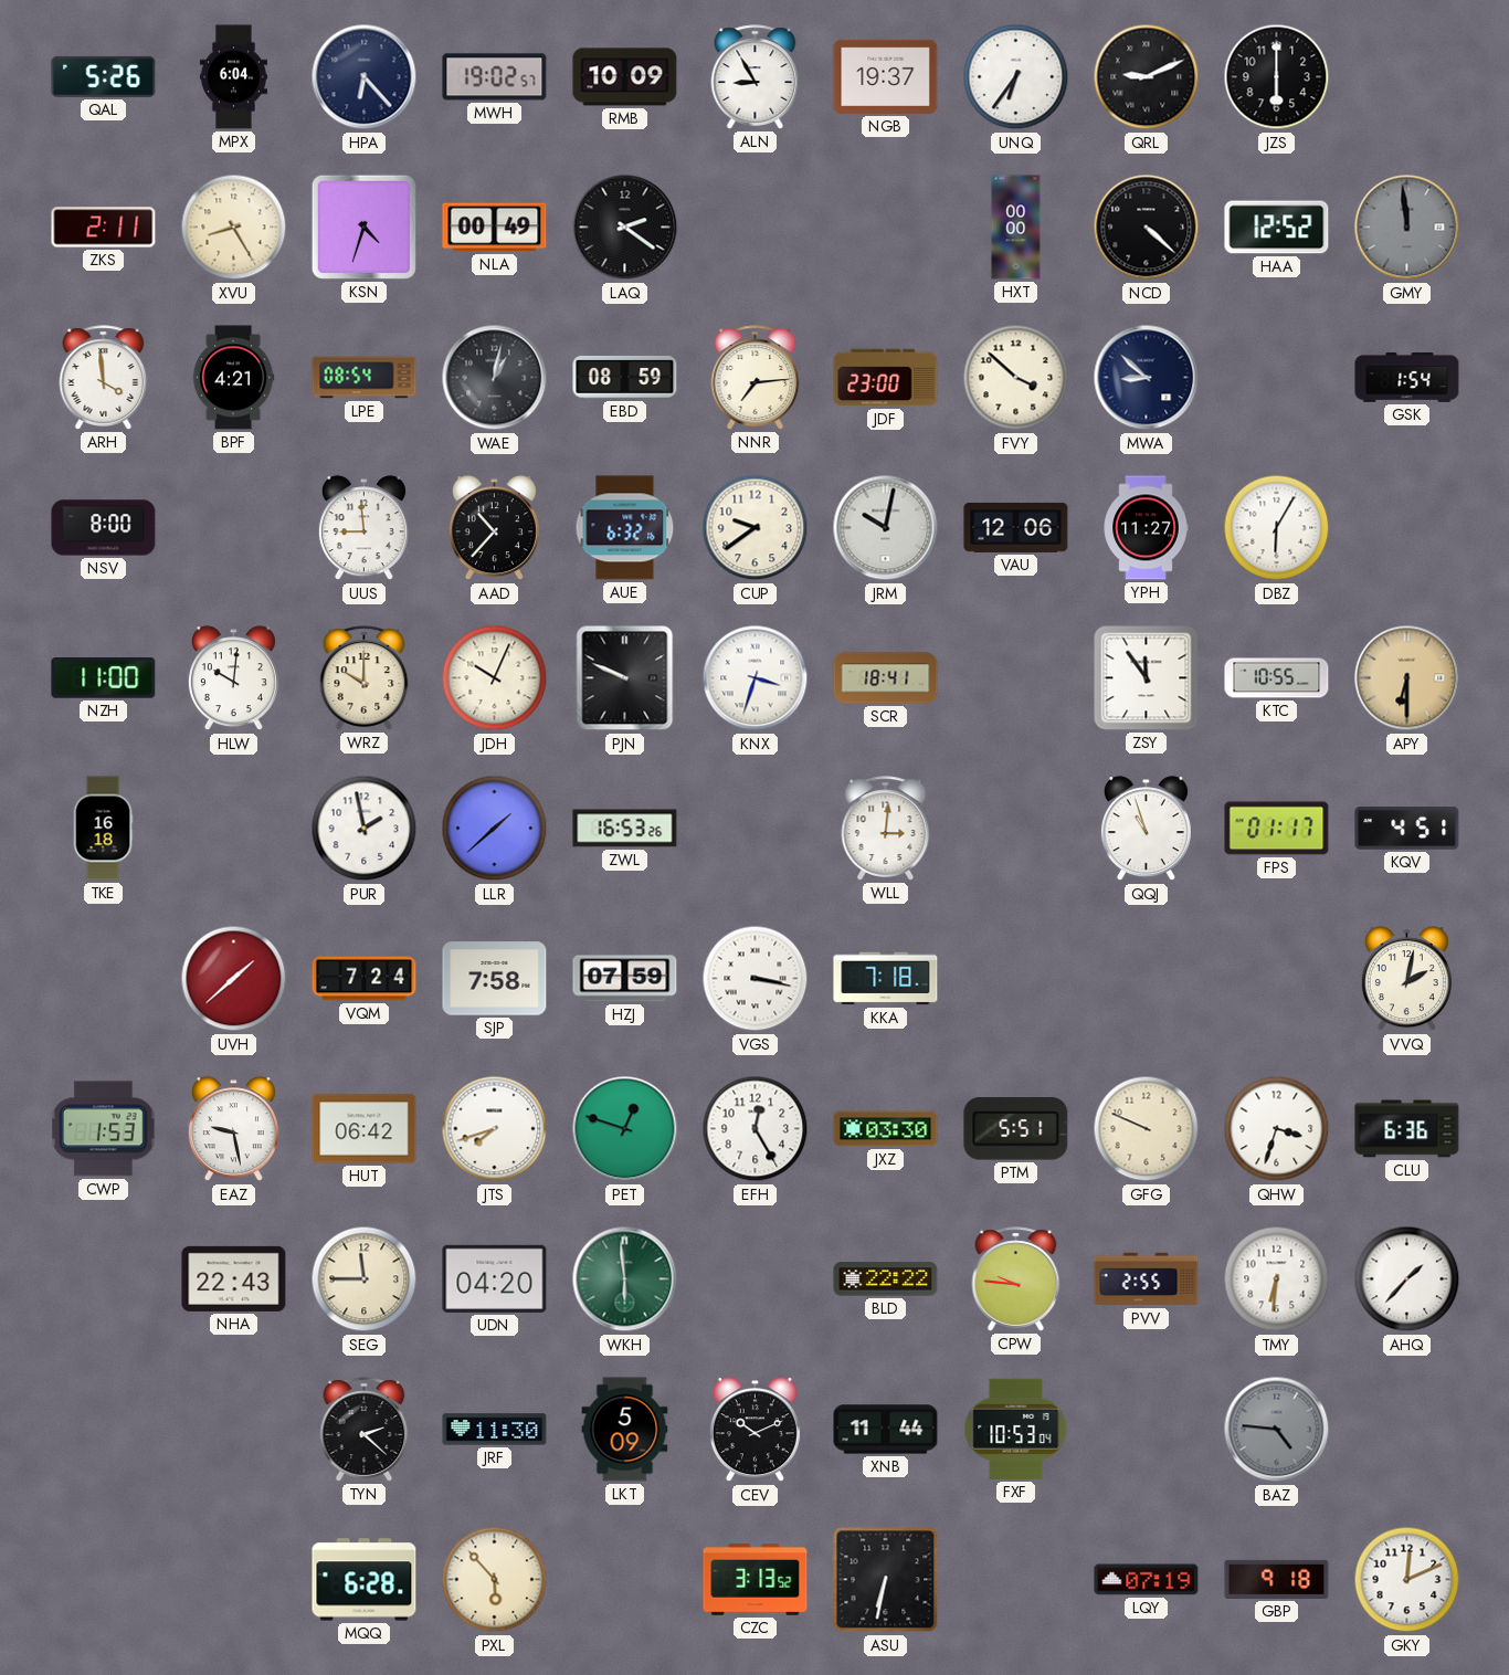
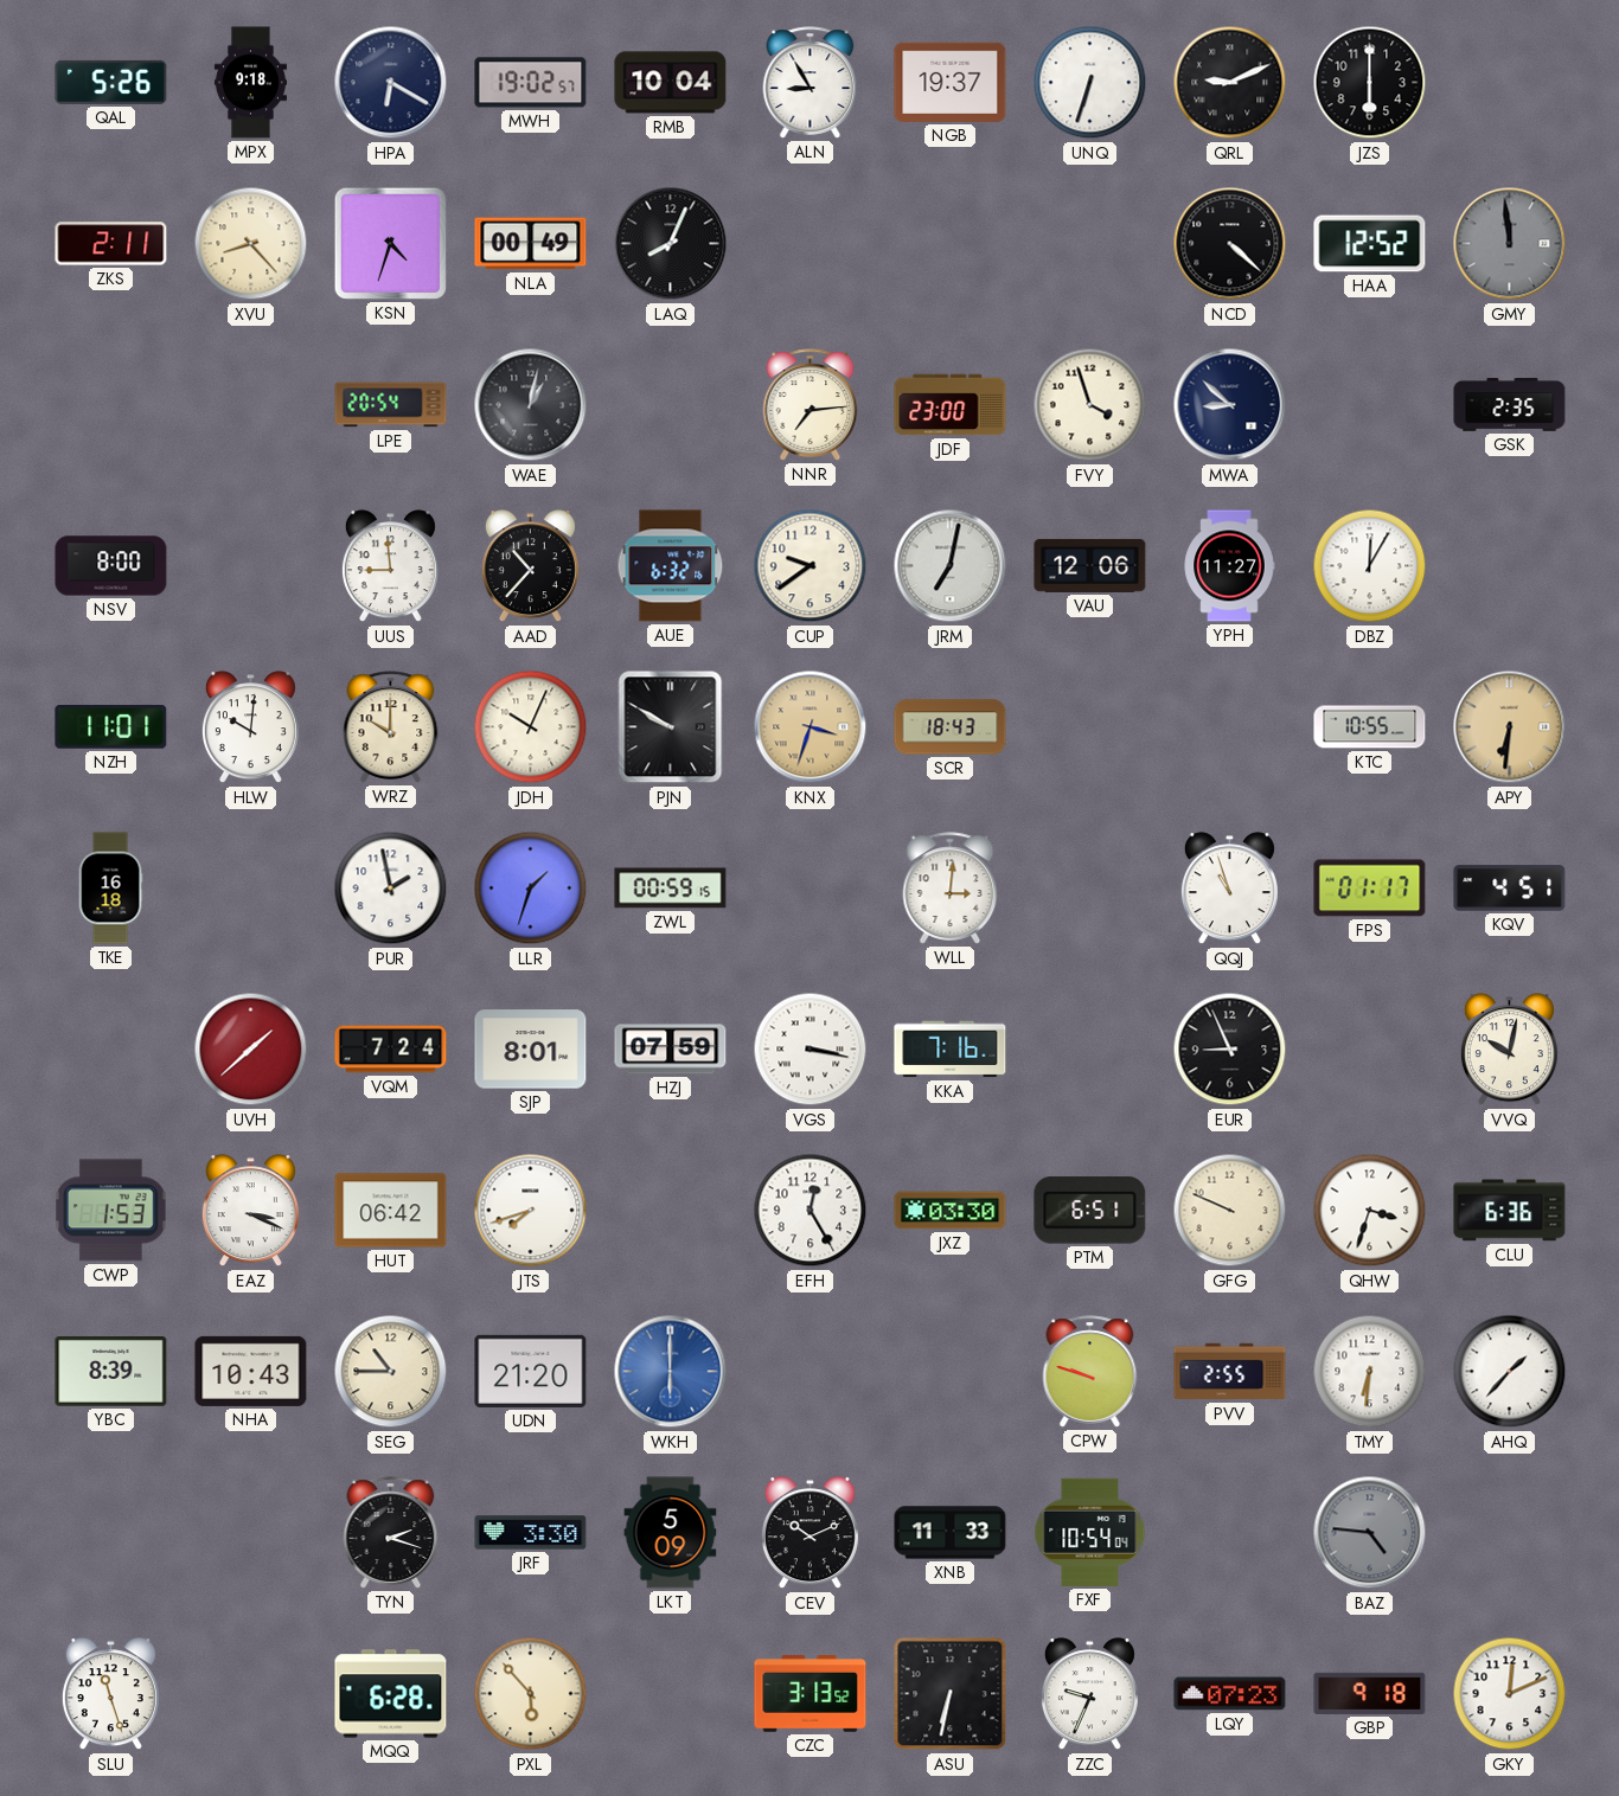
MPX: 6:04 -> 9:18 (250, 83)
HPA: 6:23 -> 6:20 (391, 83)
RMB: 10:09 -> 10:04 (671, 83)
UNQ: 6:36 -> 6:33 (1090, 83)
XVU: 8:25 -> 8:23 (251, 244)
LAQ: 2:21 -> 8:04 (671, 244)
HXT: 00:00 -> none (1016, 228)
ARH: 3:59 -> none (104, 378)
BPF: 4:21 -> none (233, 378)
LPE: 08:54 -> 20:54 (391, 405)
EBD: 08:59 -> none (625, 378)
FVY: 3:52 -> 3:57 (1090, 405)
GSK: 1:54 -> 2:35 (1510, 405)
JRM: 10:02 -> 7:02 (951, 566)
DBZ: 6:05 -> 12:05 (1370, 566)
NZH: 11:00 -> 11:01 (111, 727)
PJN: 9:49 -> 9:50 (671, 727)
KNX dial: white -> champagne (811, 727)
SCR: 18:41 -> 18:43 (951, 727)
ZSY: 11:54 -> none (1147, 678)
APY: 6:30 -> 6:31 (1510, 727)
LLR: 1:38 -> 1:33 (531, 889)
ZWL: 16:53 -> 00:59 (671, 889)
SJP: 7:58 -> 8:01 (531, 1050)
KKA: 7:18 -> 7:16 (951, 1050)
EUR: none -> 8:56 (1230, 1050)
VVQ: 2:02 -> 10:02 (1509, 1050)
EAZ: 9:28 -> 3:19 (250, 1211)
PET: 12:48 -> none (625, 1129)
PTM: 5:51 -> 6:51 (1090, 1211)
YBC: none -> 8:39 (111, 1372)
NHA: 22:43 -> 10:43 (251, 1371)
SEG: 11:45 -> 10:45 (391, 1372)
UDN: 04:20 -> 21:20 (531, 1371)
WKH: 5:59 -> 6:00 (671, 1372)
WKH dial: green -> blue (671, 1372)
BLD: 22:22 -> none (886, 1279)
CPW: 9:46 -> 9:48 (1090, 1372)
TYN: 2:22 -> 2:18 (391, 1533)
JRF: 11:30 -> 3:30 (531, 1533)
XNB: 11:44 -> 11:33 (951, 1533)
FXF: 10:53 -> 10:54 (1090, 1532)
SLU: none -> 11:27 (110, 1694)
ZZC: none -> 9:34 (1089, 1694)
LQY: 07:19 -> 07:23 (1230, 1694)
